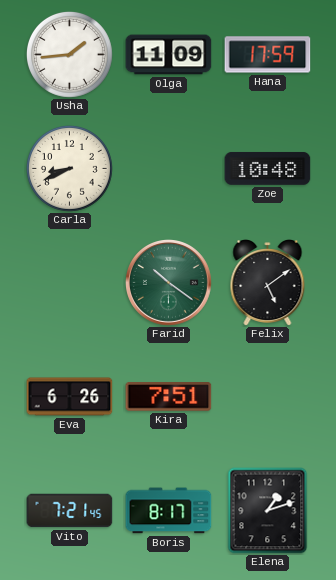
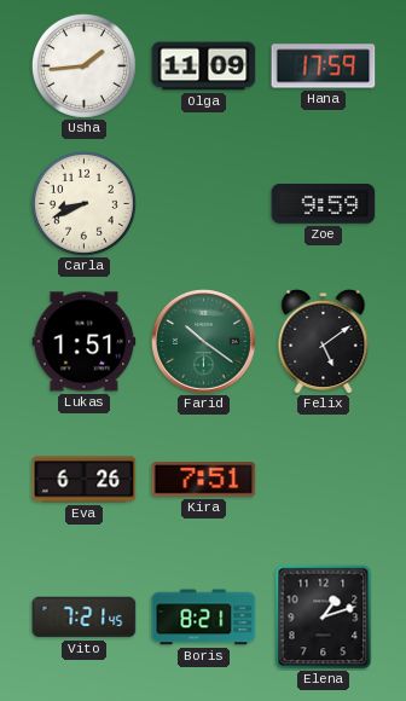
Zoe: 10:48 -> 9:59 (324, 204)
Lukas: none -> 1:51 (85, 342)
Boris: 8:17 -> 8:21 (204, 618)
